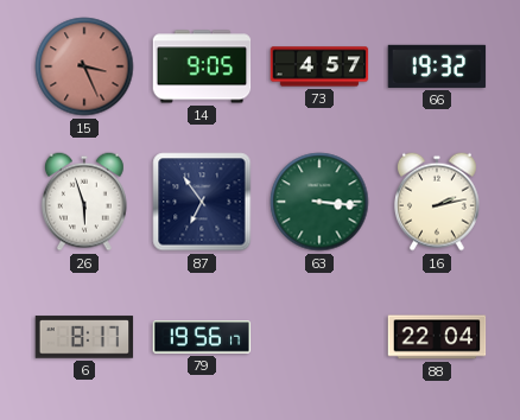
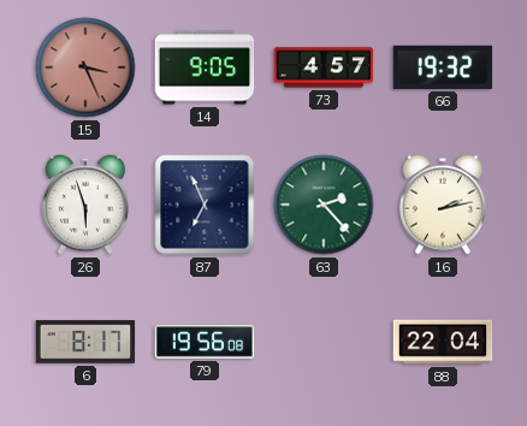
87: 6:54 -> 6:56 (205, 205)
63: 3:16 -> 2:23 (324, 205)
79: 19:56:17 -> 19:56:08 (205, 342)
